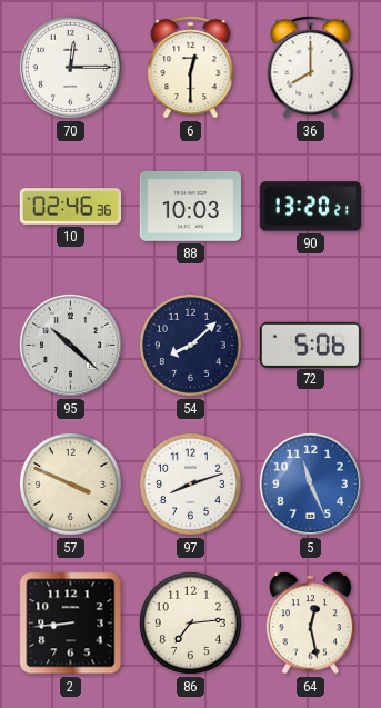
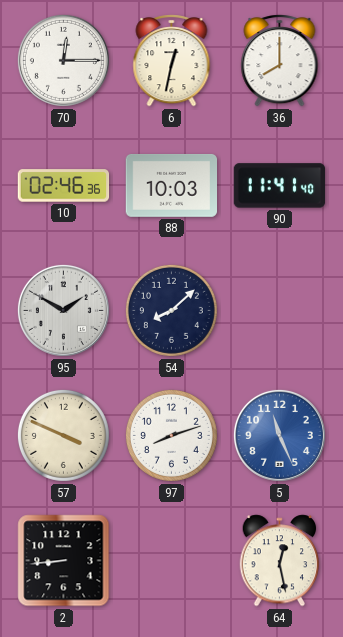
6: 12:30 -> 12:32 (172, 61)
90: 13:20 -> 11:41 (280, 186)
95: 10:22 -> 1:50 (63, 310)
72: 5:06 -> none (311, 345)
86: 7:14 -> none (190, 622)
